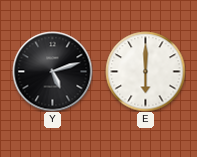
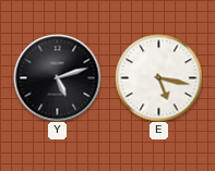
E: 6:00 -> 5:17 (158, 77)
